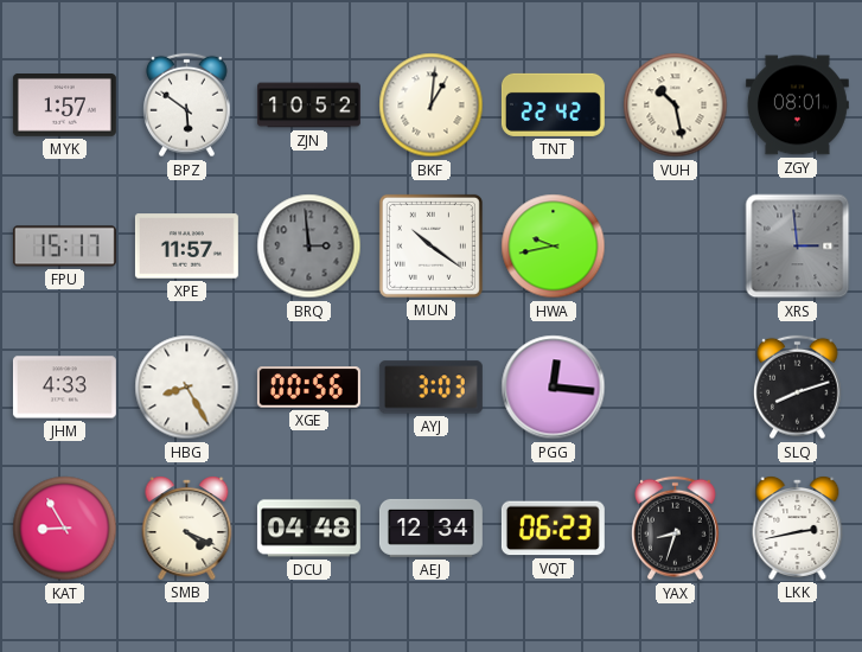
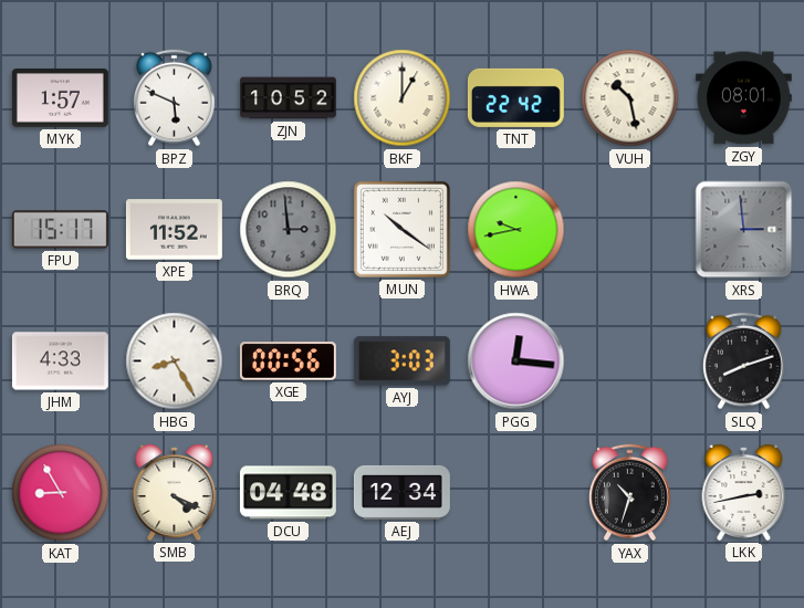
BPZ: 5:51 -> 5:49 (175, 98)
BKF: 1:01 -> 1:00 (403, 98)
XPE: 11:57 -> 11:52 (174, 230)
VQT: 06:23 -> none (553, 529)
YAX: 8:33 -> 10:33 (630, 493)
